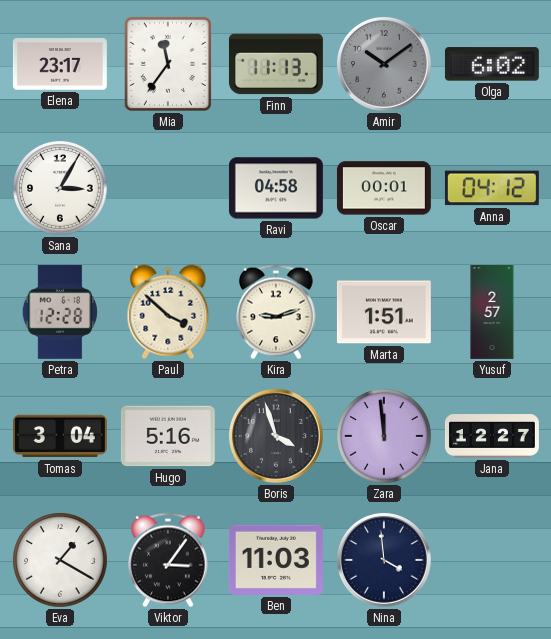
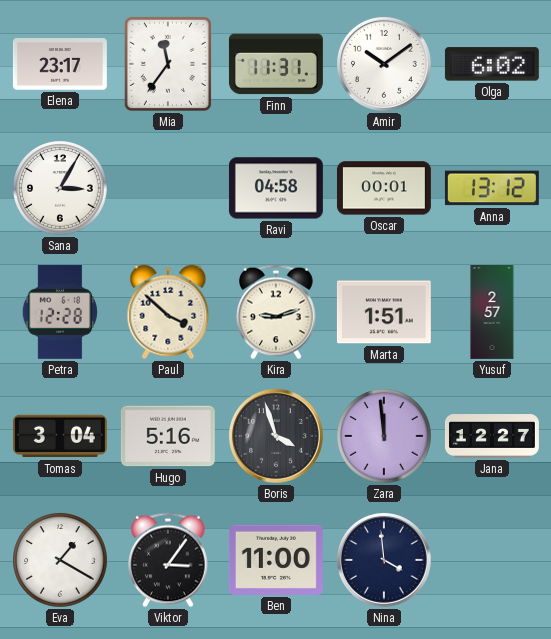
Finn: 11:13 -> 11:31 (276, 64)
Amir dial: grey -> white (384, 64)
Anna: 04:12 -> 13:12 (492, 188)
Ben: 11:03 -> 11:00 (276, 560)
